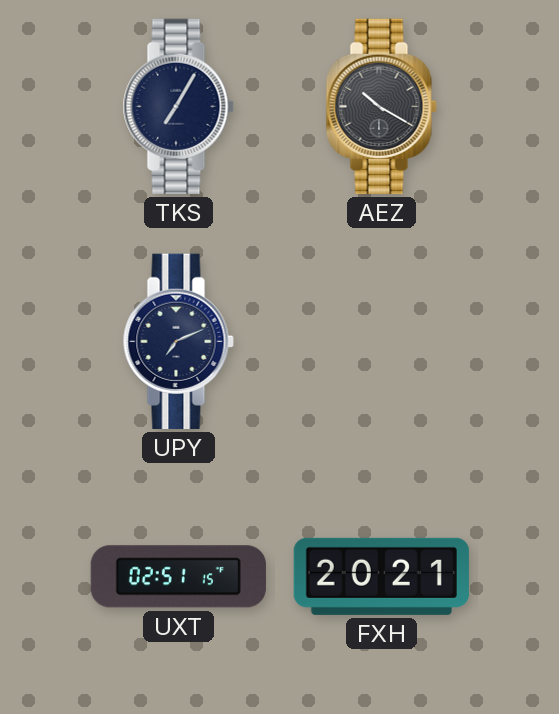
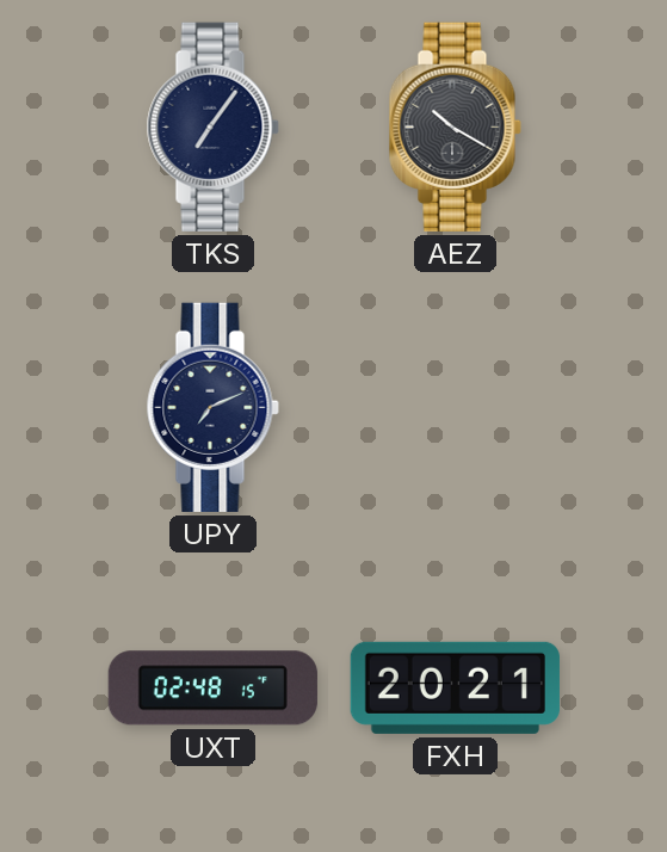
TKS: 7:05 -> 7:06 (212, 126)
UXT: 02:51 -> 02:48 (212, 689)
